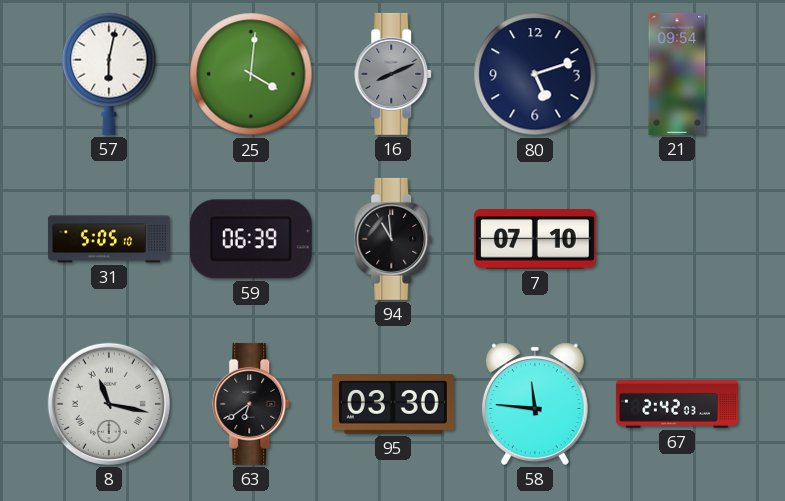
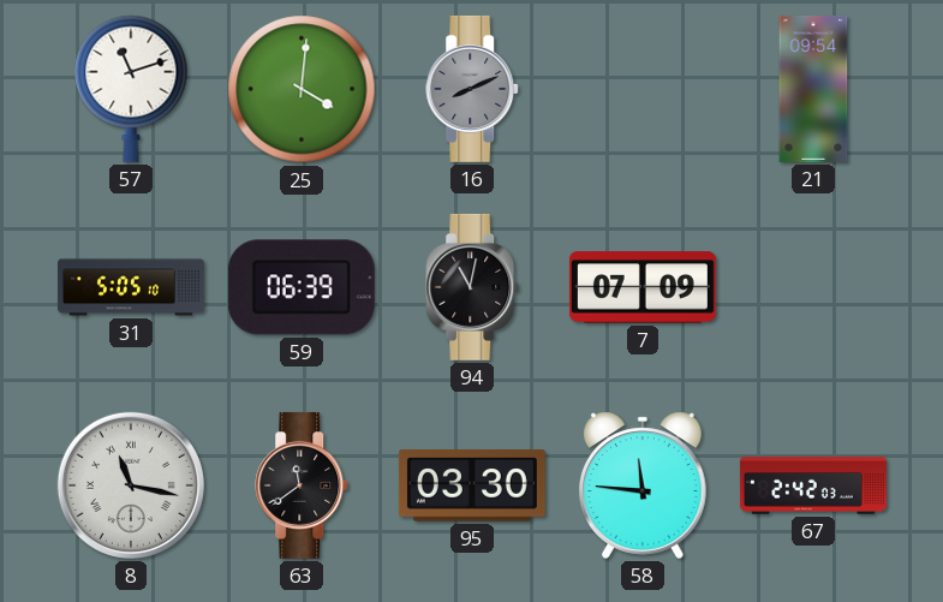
57: 6:02 -> 11:12 (131, 89)
80: 5:12 -> none (535, 74)
94: 10:59 -> 11:02 (473, 287)
7: 07:10 -> 07:09 (643, 287)
63: 6:39 -> 11:39 (303, 485)
